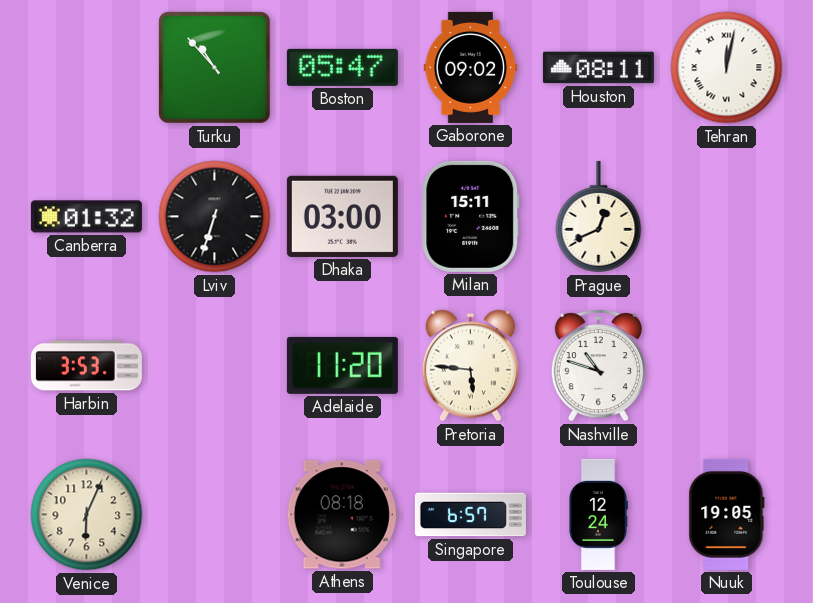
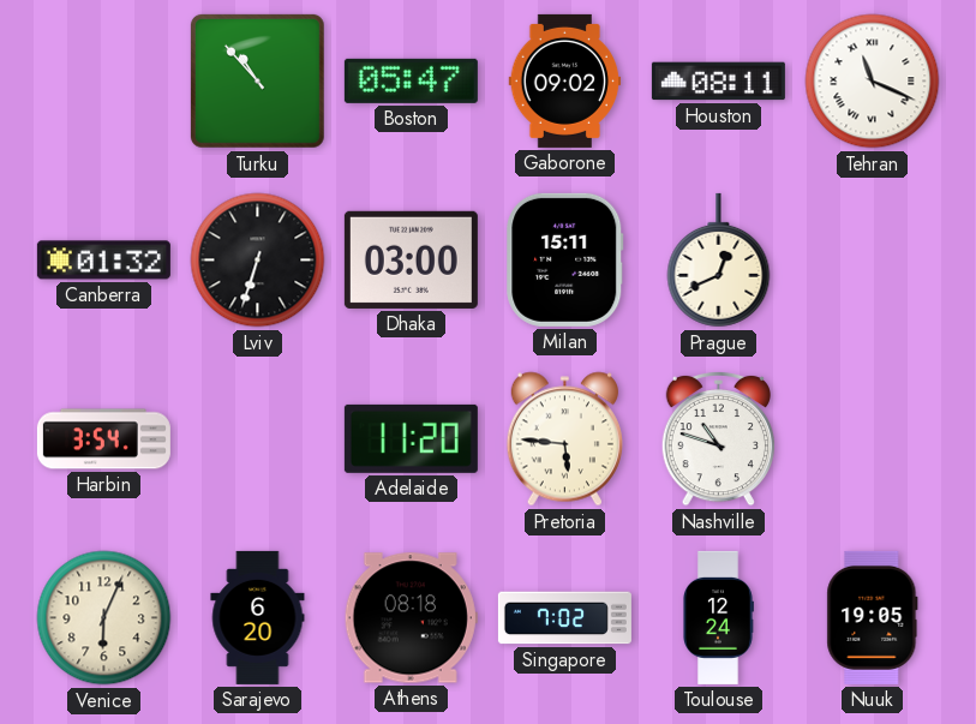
Tehran: 12:02 -> 11:19 (873, 82)
Harbin: 3:53 -> 3:54 (103, 439)
Sarajevo: none -> 6:20 (258, 617)
Singapore: 6:57 -> 7:02 (564, 618)
